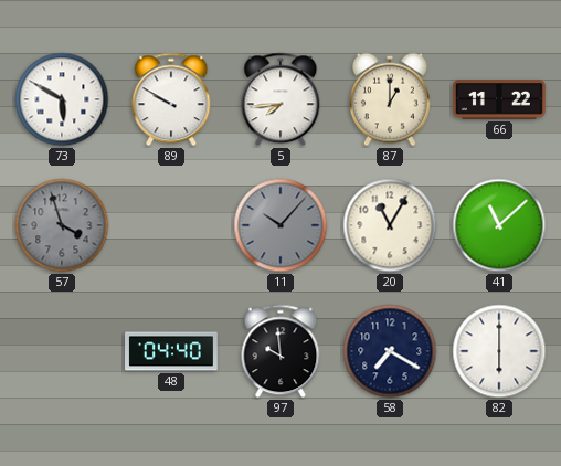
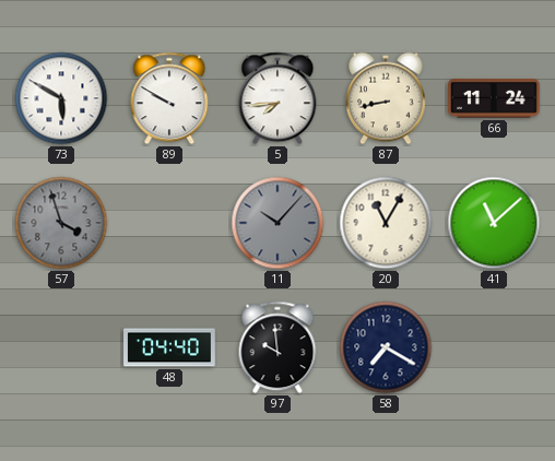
87: 1:00 -> 8:43 (386, 98)
66: 11:22 -> 11:24 (495, 98)
82: 6:00 -> none (499, 351)
